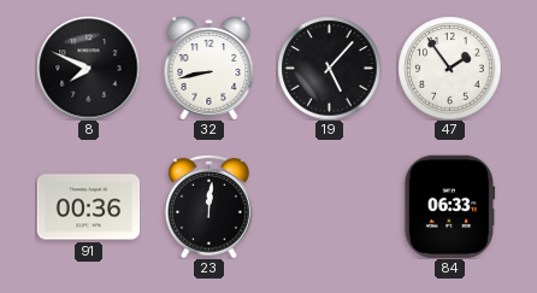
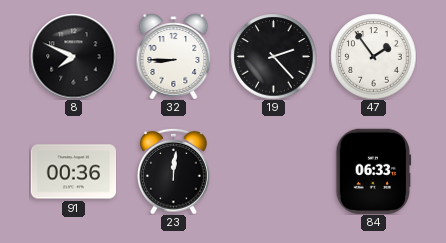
32: 8:43 -> 8:45 (174, 56)
19: 5:07 -> 2:23 (273, 56)
